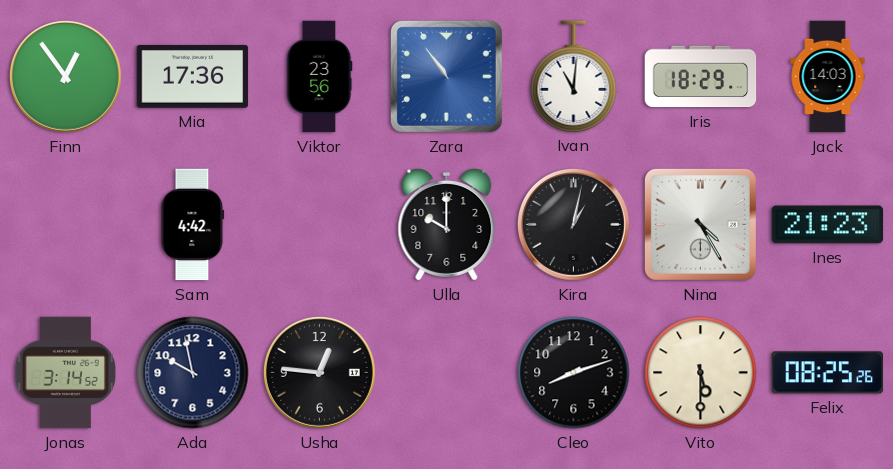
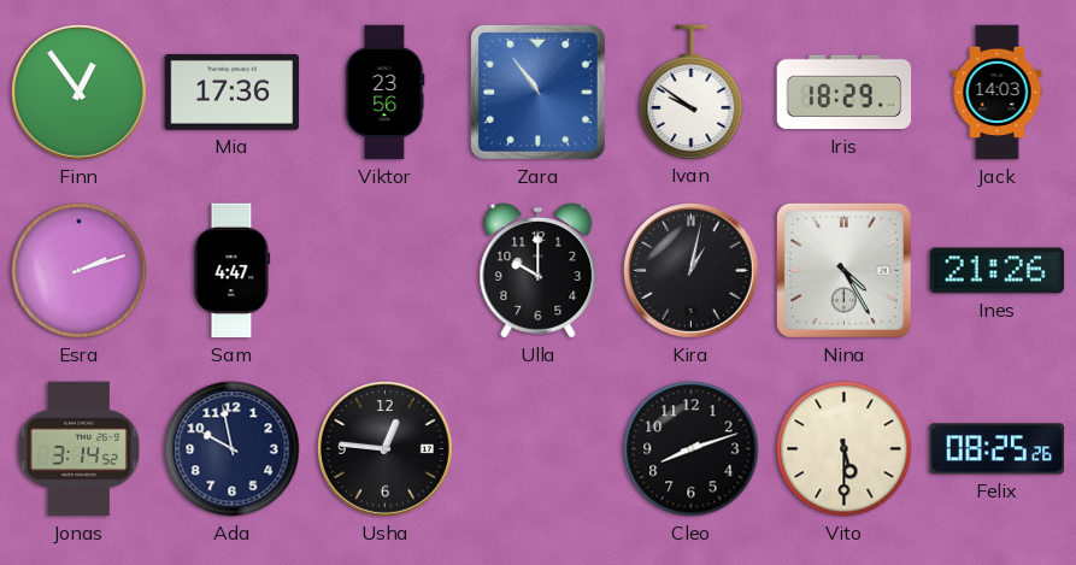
Ivan: 11:01 -> 9:51 (692, 92)
Esra: none -> 2:12 (80, 271)
Sam: 4:42 -> 4:47 (233, 271)
Ines: 21:23 -> 21:26 (998, 271)
